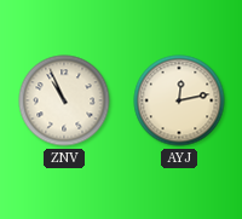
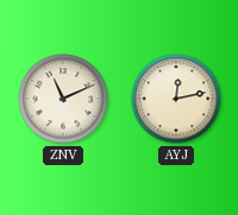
ZNV: 10:56 -> 11:11 (63, 99)
